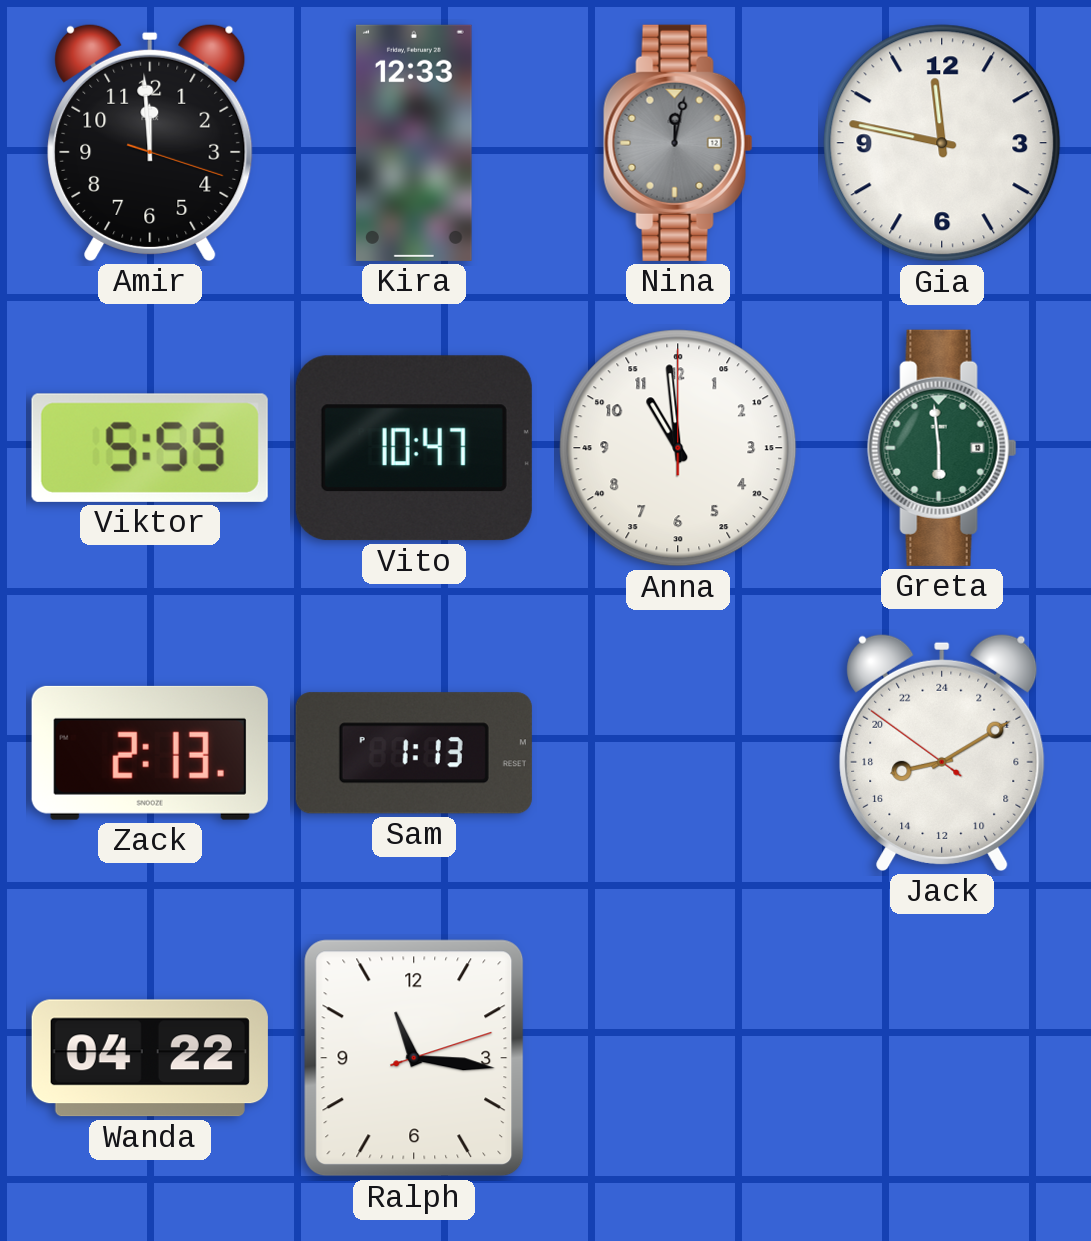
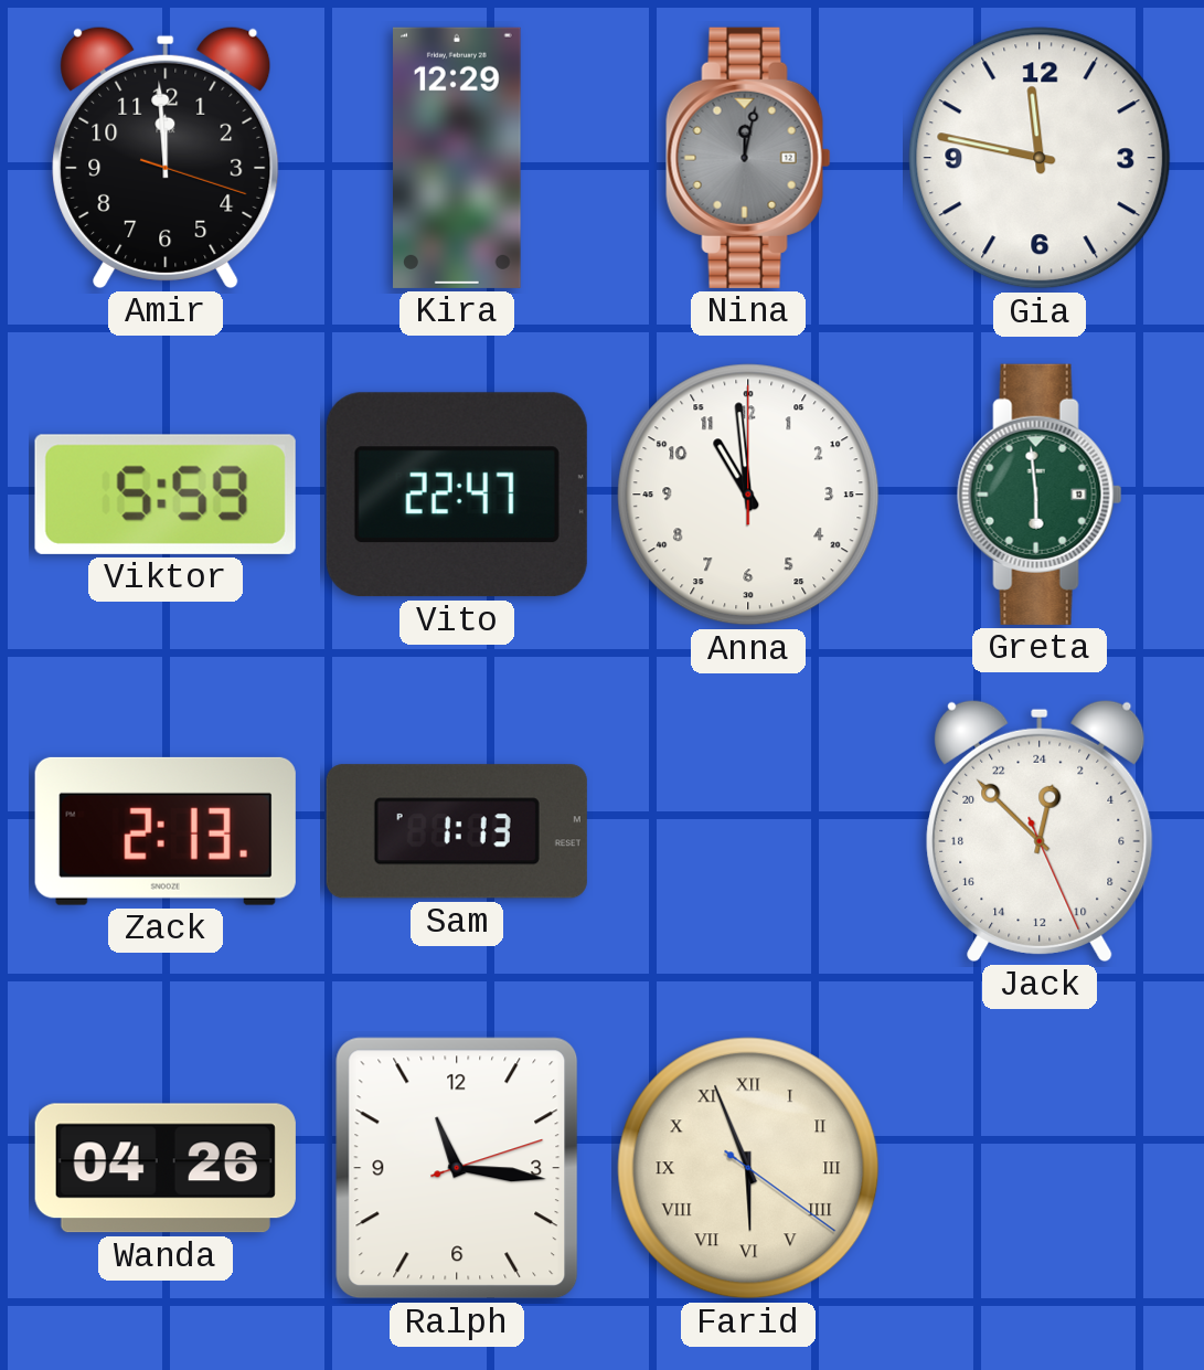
Kira: 12:33 -> 12:29 (458, 158)
Vito: 10:47 -> 22:47 (457, 495)
Jack: 17:09 -> 0:52 (1040, 830)
Wanda: 04:22 -> 04:26 (166, 1168)
Farid: none -> 5:56 (748, 1168)
